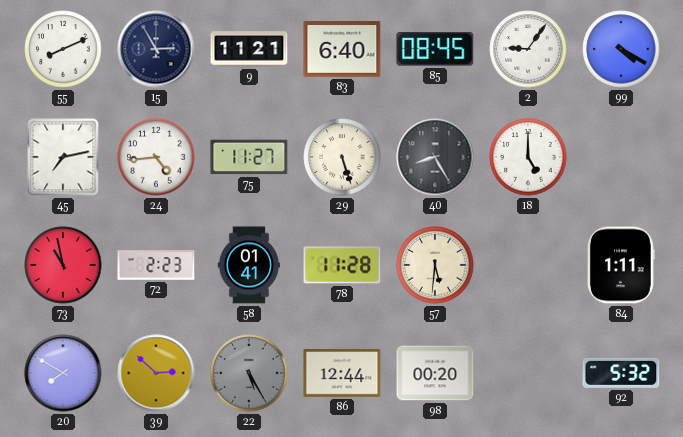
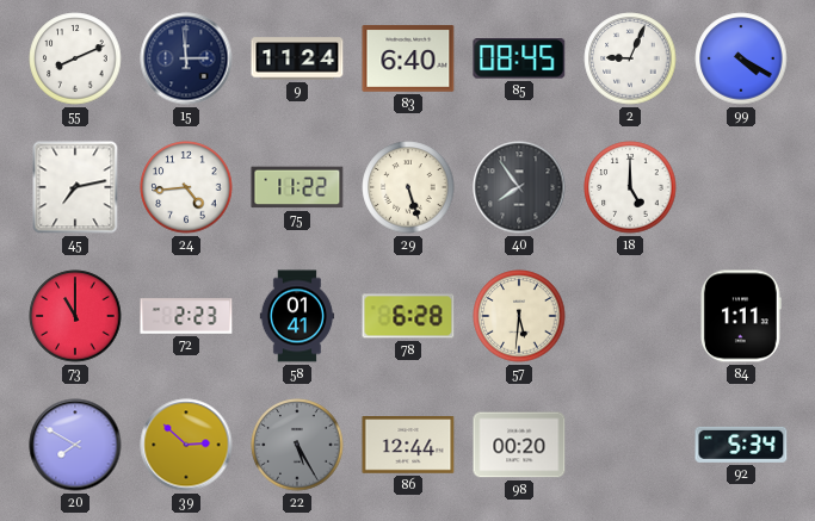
15: 2:55 -> 2:59 (186, 58)
9: 11:21 -> 11:24 (297, 58)
2: 9:06 -> 9:04 (630, 58)
75: 11:27 -> 11:22 (297, 187)
40: 8:25 -> 7:54 (519, 187)
73: 10:58 -> 11:00 (75, 316)
78: 11:28 -> 6:28 (408, 316)
92: 5:32 -> 5:34 (741, 445)
